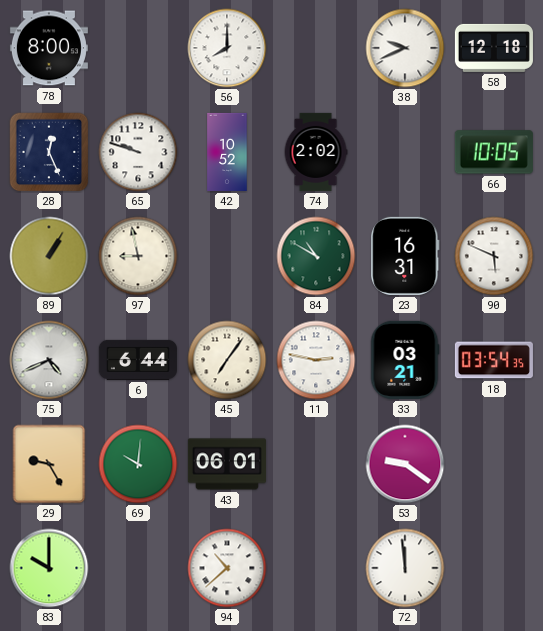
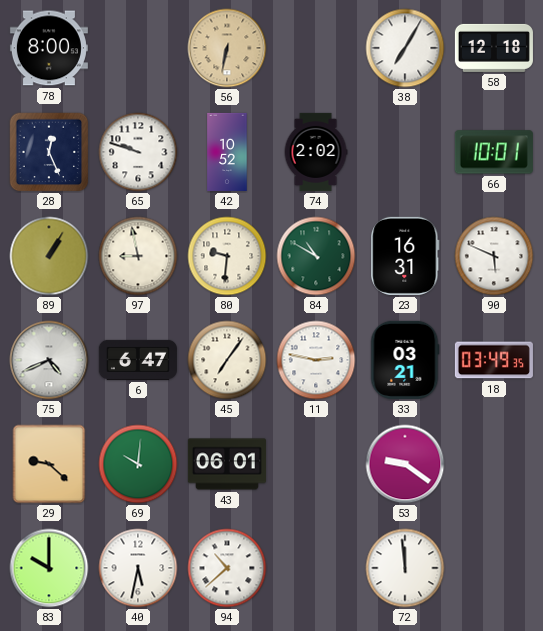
56: 8:00 -> 6:32 (227, 48)
56 dial: white -> champagne (227, 48)
38: 9:41 -> 7:05 (405, 48)
66: 10:05 -> 10:01 (494, 152)
80: none -> 9:31 (227, 256)
6: 6:44 -> 6:47 (138, 360)
18: 03:54 -> 03:49 (494, 360)
29: 9:25 -> 9:22 (49, 464)
40: none -> 5:32 (138, 568)
